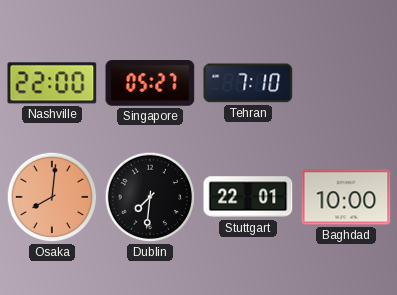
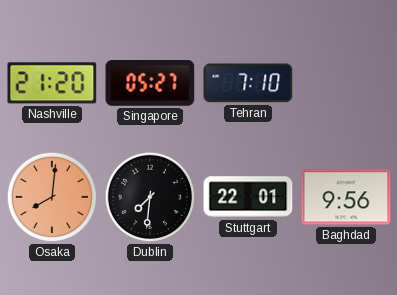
Nashville: 22:00 -> 21:20 (52, 83)
Baghdad: 10:00 -> 9:56 (346, 197)
